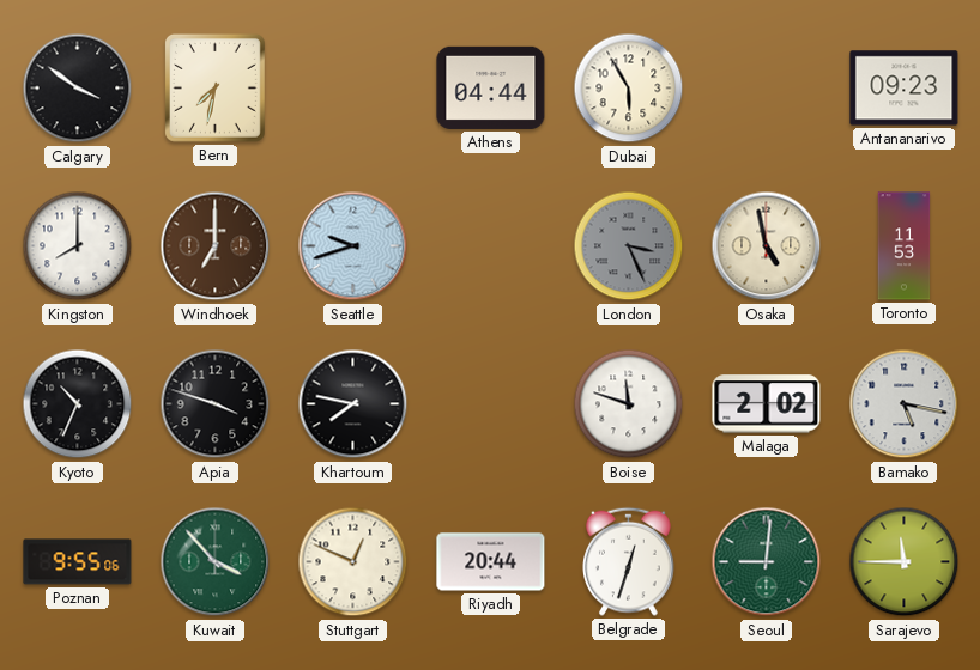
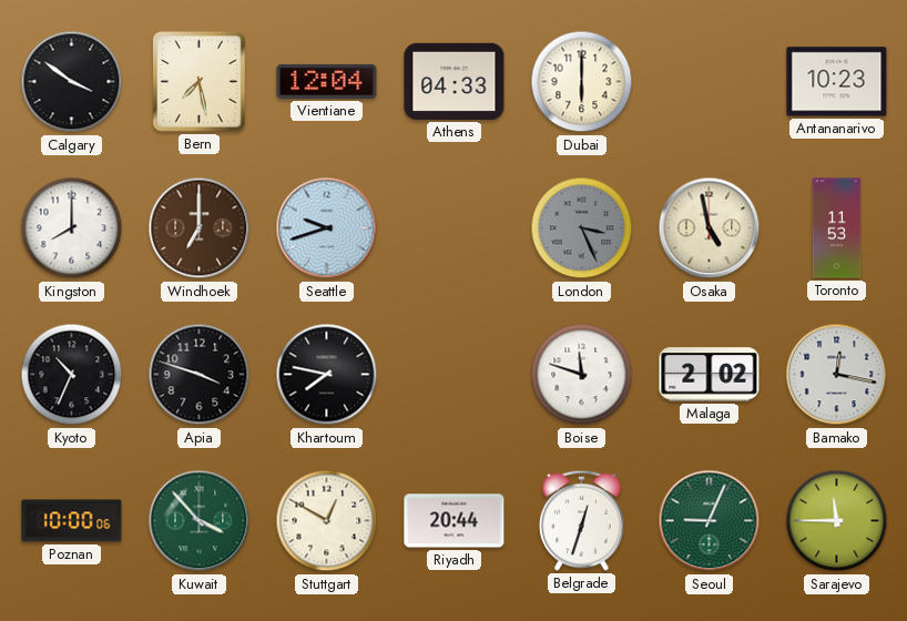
Bern: 7:32 -> 7:28 (198, 81)
Vientiane: none -> 12:04 (327, 81)
Athens: 04:44 -> 04:33 (455, 81)
Dubai: 5:55 -> 6:00 (582, 82)
Antananarivo: 09:23 -> 10:23 (837, 82)
Bamako: 5:17 -> 12:17 (837, 375)
Poznan: 9:55 -> 10:00 (72, 521)
Stuttgart: 12:49 -> 12:50 (327, 521)
Seoul: 9:01 -> 9:04 (710, 521)
